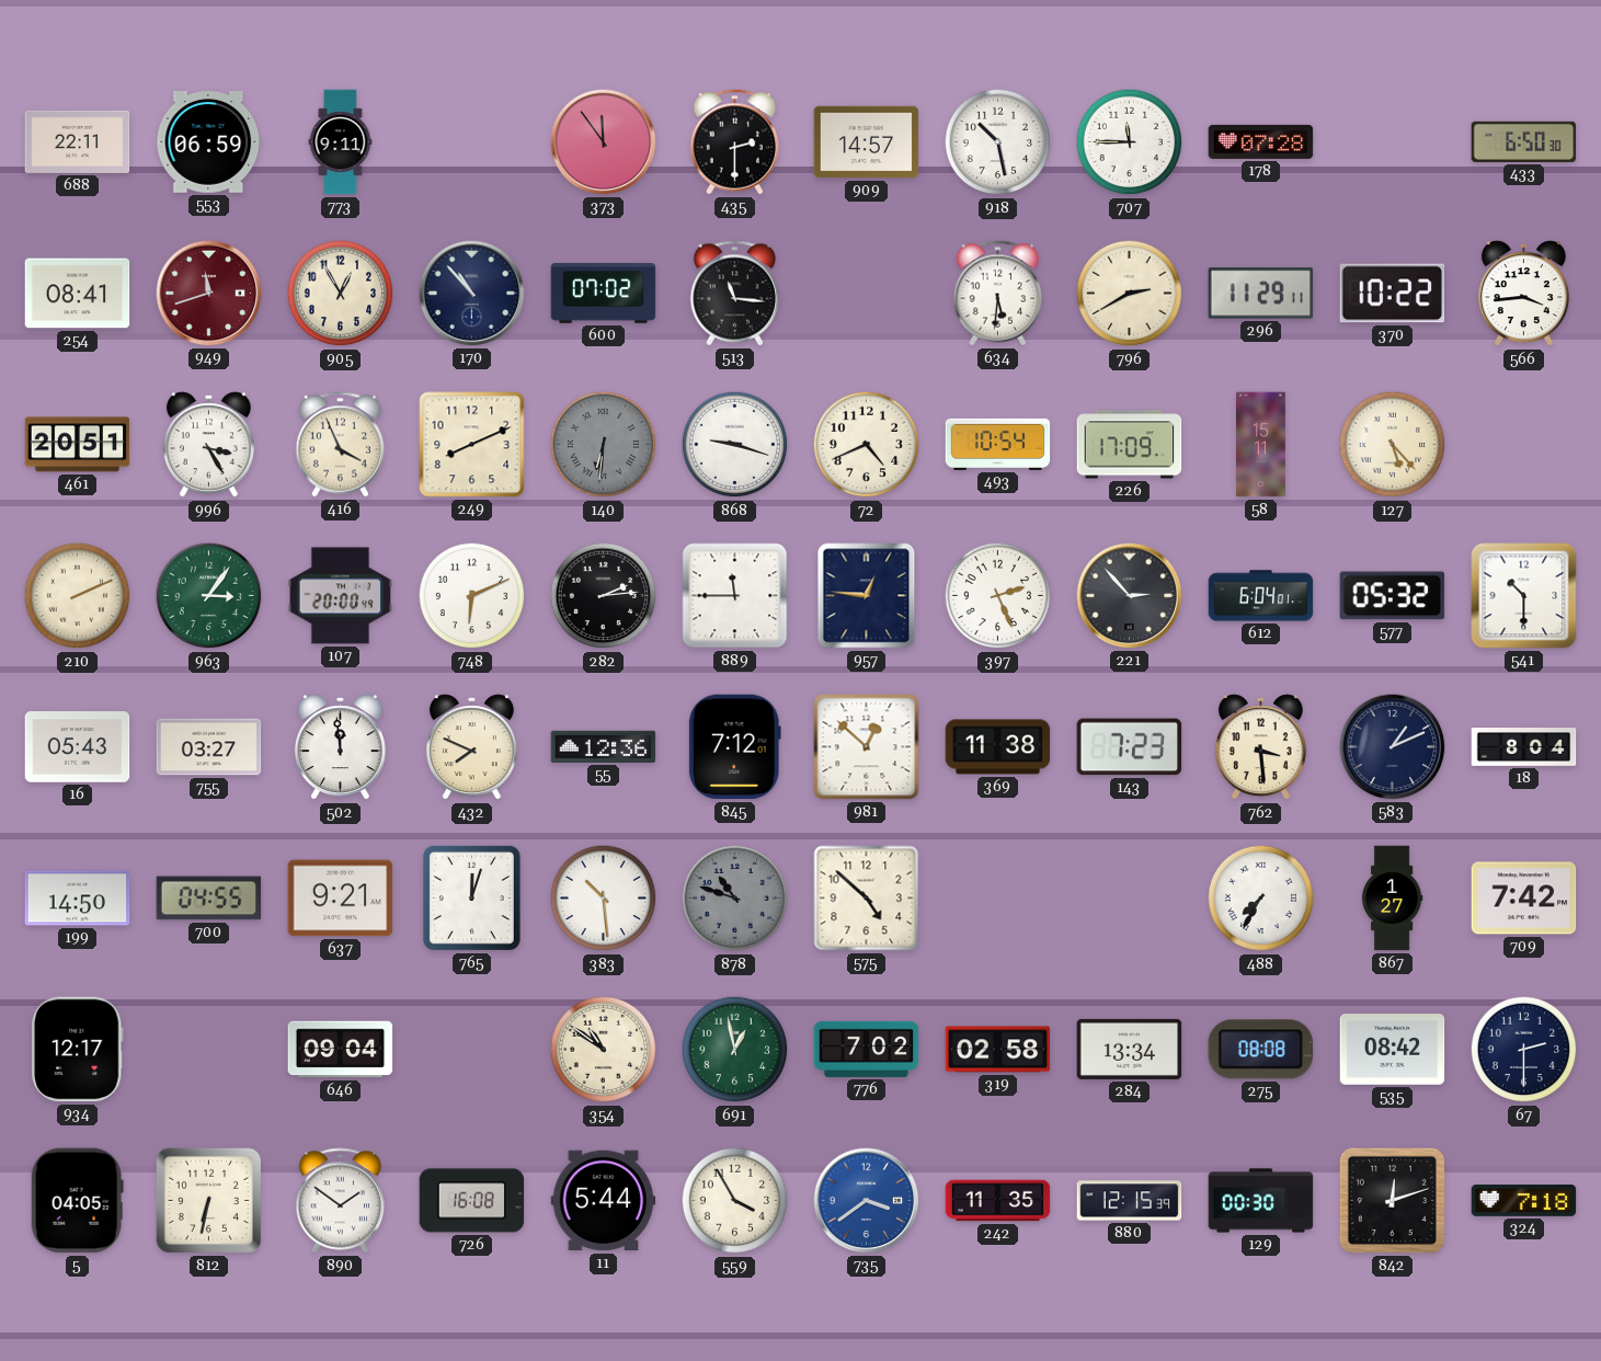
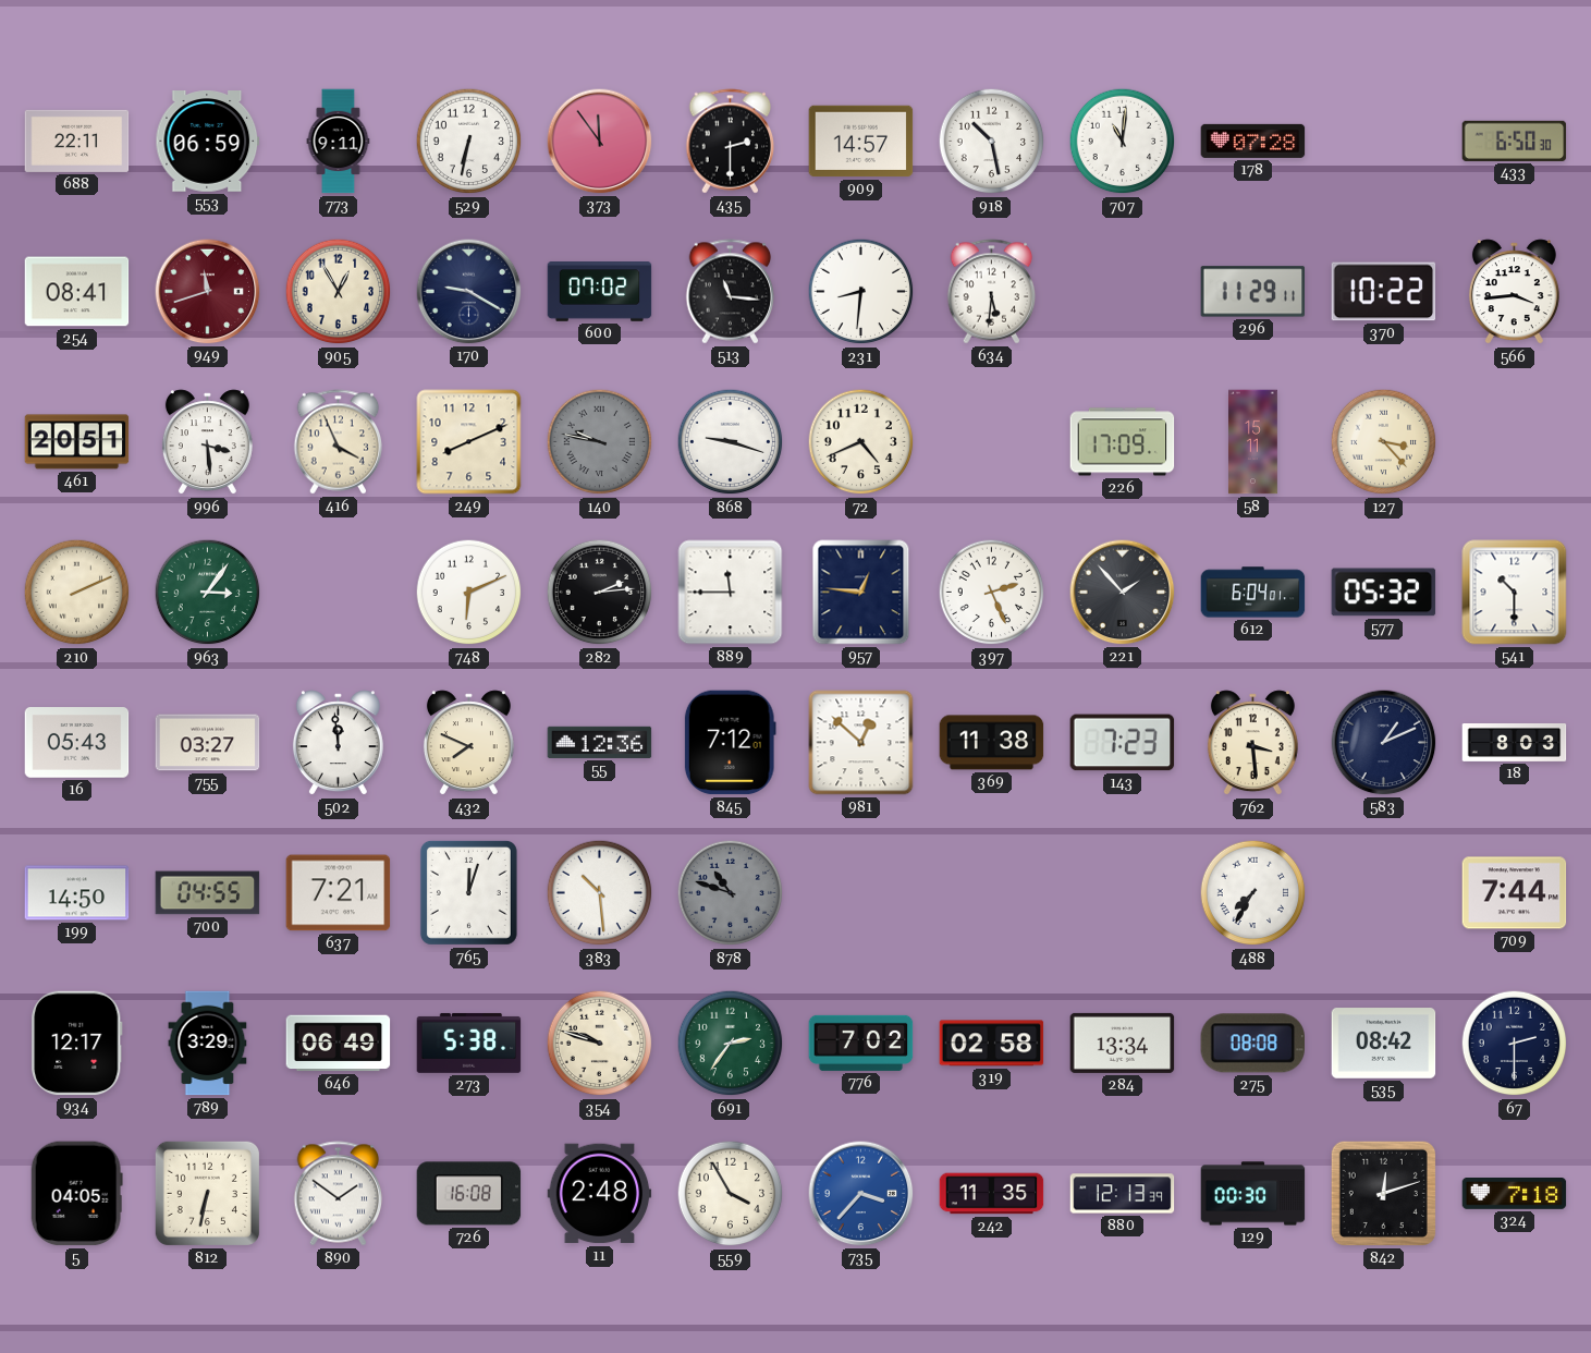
529: none -> 6:32 (469, 142)
707: 11:45 -> 11:01 (1123, 142)
170: 10:53 -> 9:20 (469, 292)
231: none -> 8:31 (861, 292)
796: 2:40 -> none (1130, 294)
996: 3:25 -> 3:29 (207, 442)
140: 6:31 -> 9:47 (600, 442)
493: 10:54 -> none (998, 444)
127: 5:23 -> 3:23 (1384, 442)
107: 20:00 -> none (341, 596)
221: 2:53 -> 1:53 (1123, 593)
18: 8:04 -> 8:03 (1515, 743)
637: 9:21 -> 7:21 (339, 893)
575: 4:52 -> none (867, 899)
867: 1:27 -> none (1392, 899)
709: 7:42 -> 7:44 (1515, 893)
789: none -> 3:29 (208, 1044)
646: 09:04 -> 06:49 (339, 1044)
273: none -> 5:38 (469, 1044)
354: 10:51 -> 9:48 (600, 1044)
691: 12:58 -> 2:36 (731, 1044)
11: 5:44 -> 2:48 (600, 1194)
735: 3:39 -> 3:37 (861, 1194)
880: 12:15 -> 12:13 (1123, 1194)
